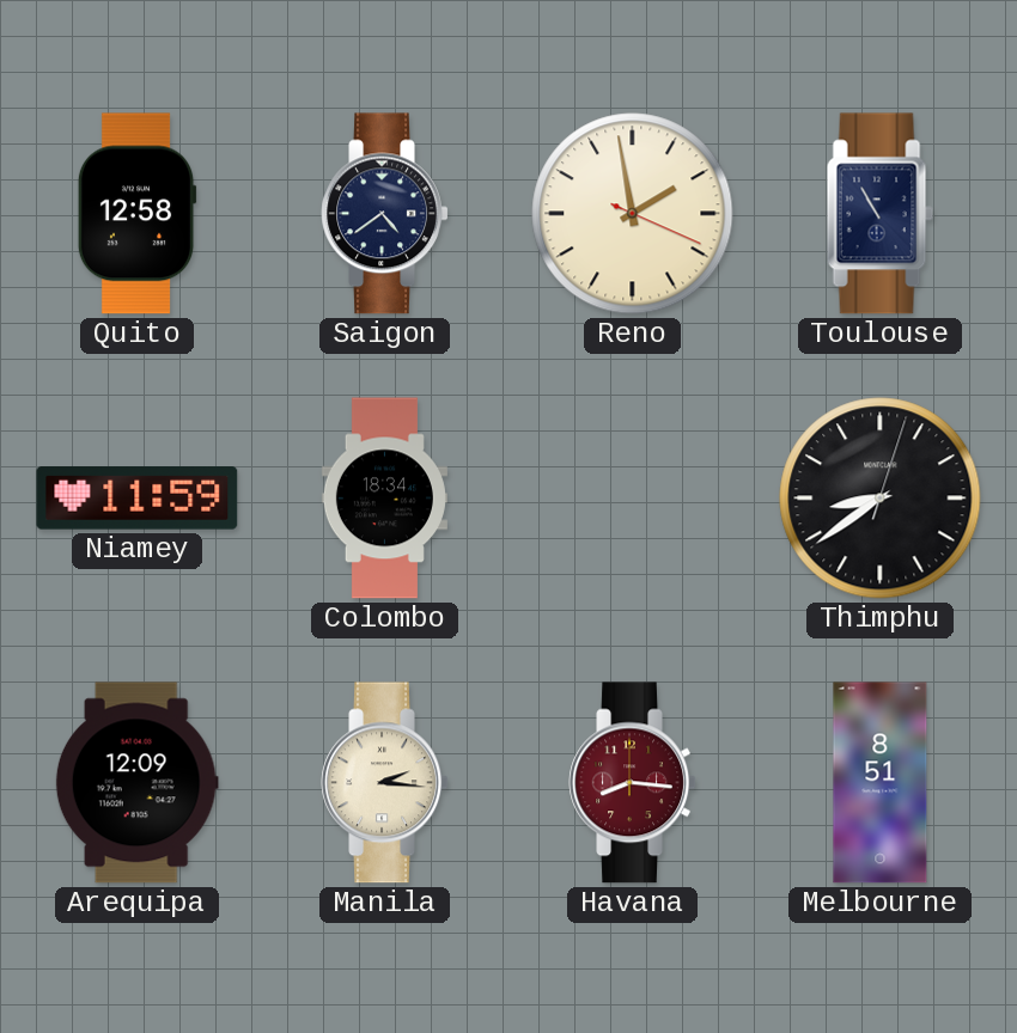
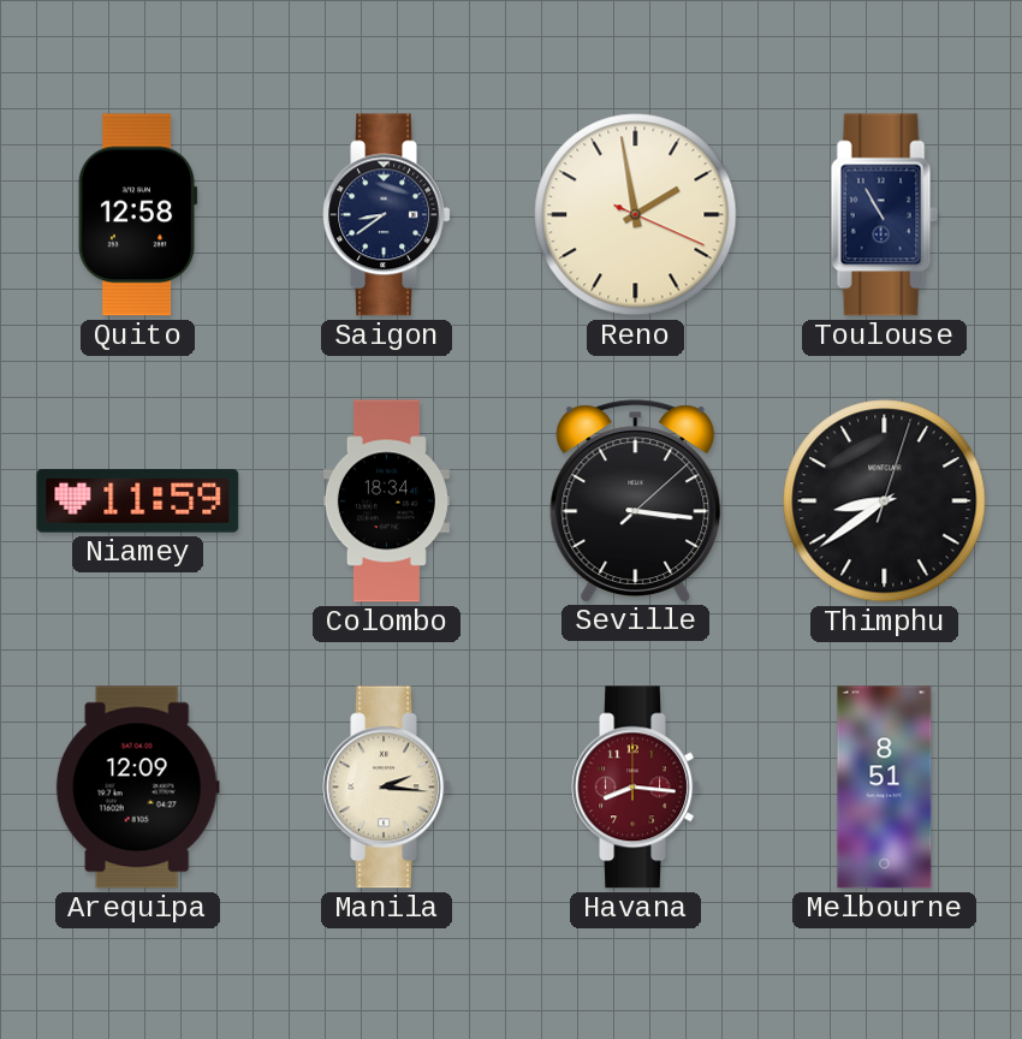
Saigon: 4:39 -> 8:39 (387, 215)
Seville: none -> 3:16 (636, 500)
